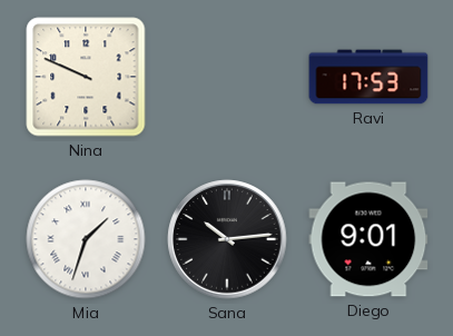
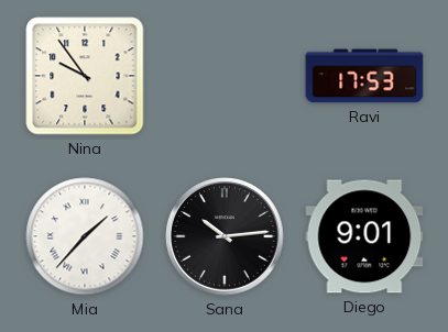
Nina: 9:49 -> 9:54 (85, 76)
Mia: 1:33 -> 1:37 (85, 236)
